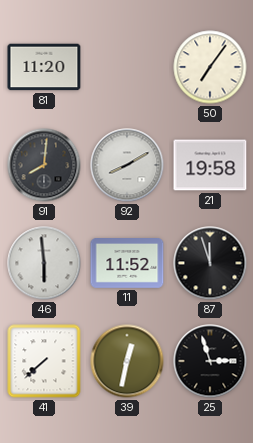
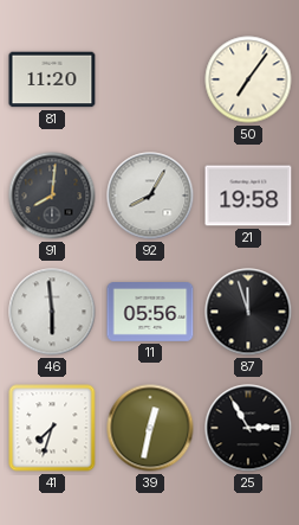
92: 8:10 -> 8:05 (150, 196)
11: 11:52 -> 05:56 (150, 313)
41: 7:38 -> 7:33 (52, 428)
25: 2:57 -> 2:55 (248, 428)
